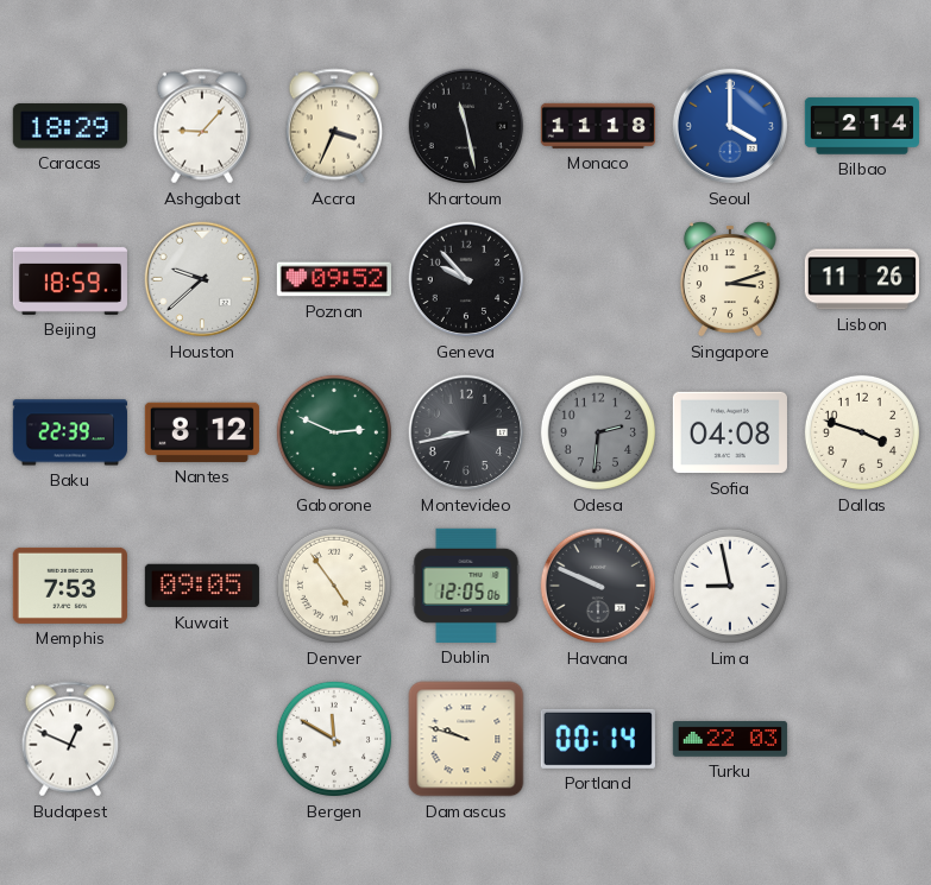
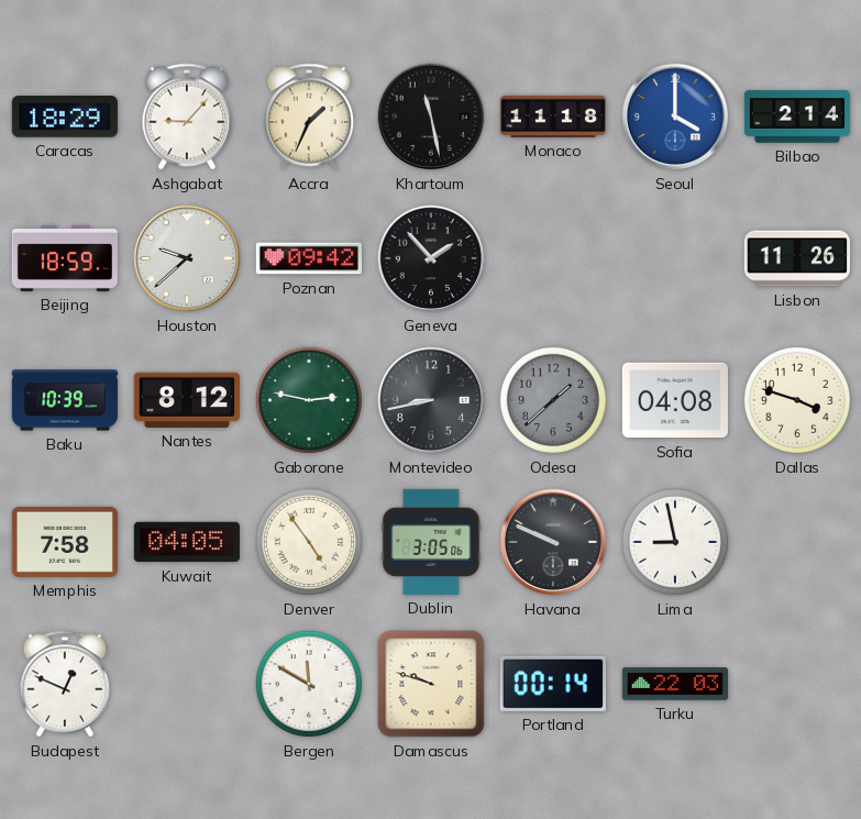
Accra: 3:34 -> 1:34 (309, 117)
Poznan: 09:52 -> 09:42 (309, 258)
Geneva: 9:53 -> 1:53 (431, 258)
Singapore: 3:12 -> none (730, 279)
Baku: 22:39 -> 10:39 (65, 400)
Gaborone: 2:49 -> 2:47 (309, 400)
Odesa: 2:31 -> 1:38 (553, 400)
Memphis: 7:53 -> 7:58 (65, 542)
Kuwait: 09:05 -> 04:05 (187, 542)
Dublin: 12:05 -> 3:05 (431, 542)
